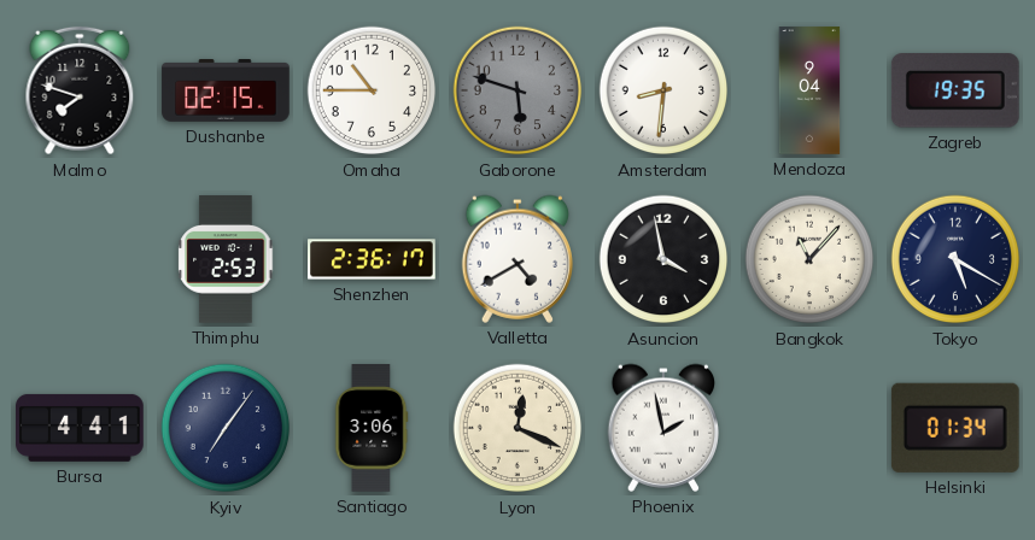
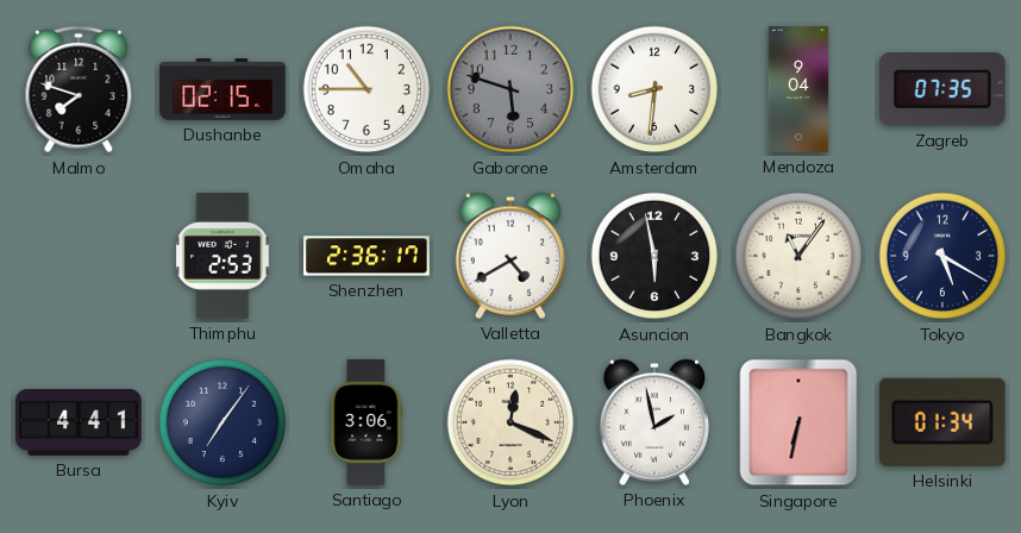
Zagreb: 19:35 -> 07:35 (942, 89)
Asuncion: 3:58 -> 5:58 (654, 256)
Bangkok: 11:07 -> 11:06 (798, 256)
Singapore: none -> 6:32 (798, 422)
